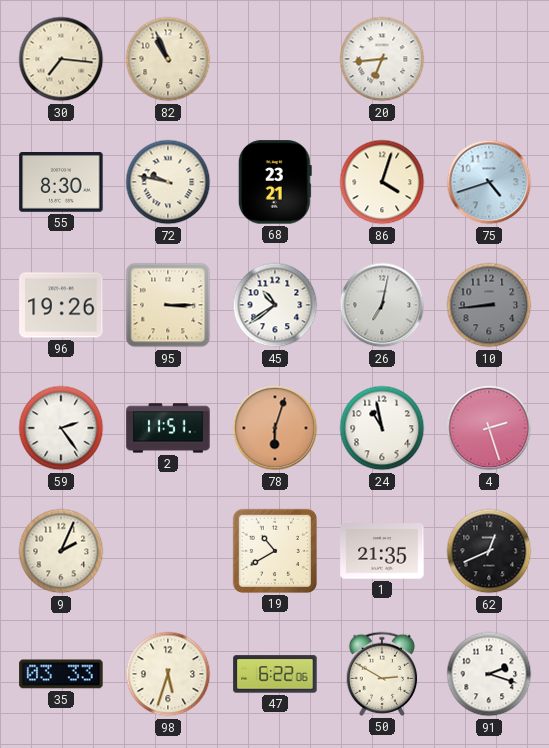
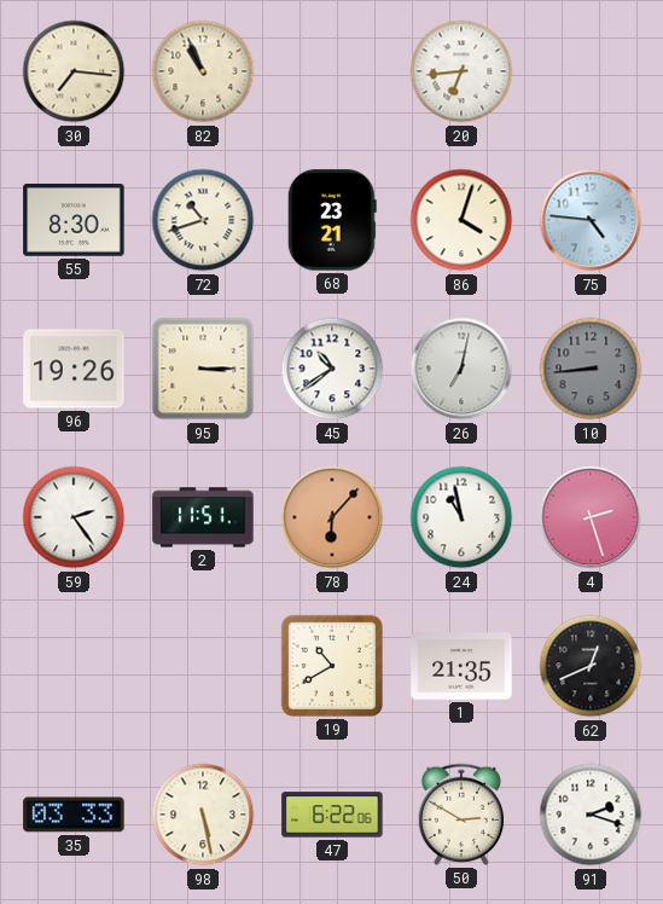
72: 9:47 -> 10:42 (203, 220)
75: 4:42 -> 4:46 (591, 220)
78: 6:03 -> 6:07 (332, 517)
9: 2:04 -> none (61, 551)
98: 5:33 -> 5:28 (203, 815)
